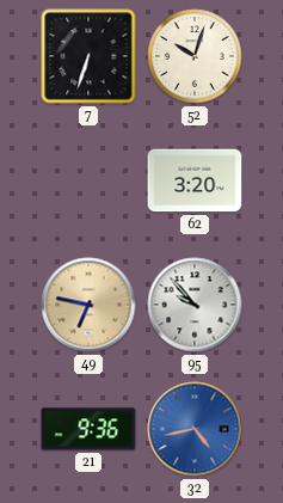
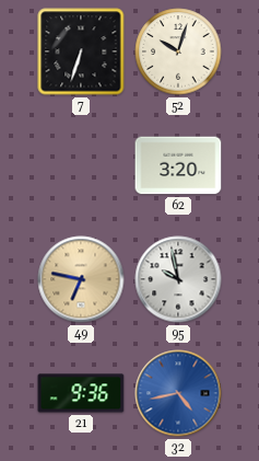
95: 9:53 -> 9:58 (178, 279)
